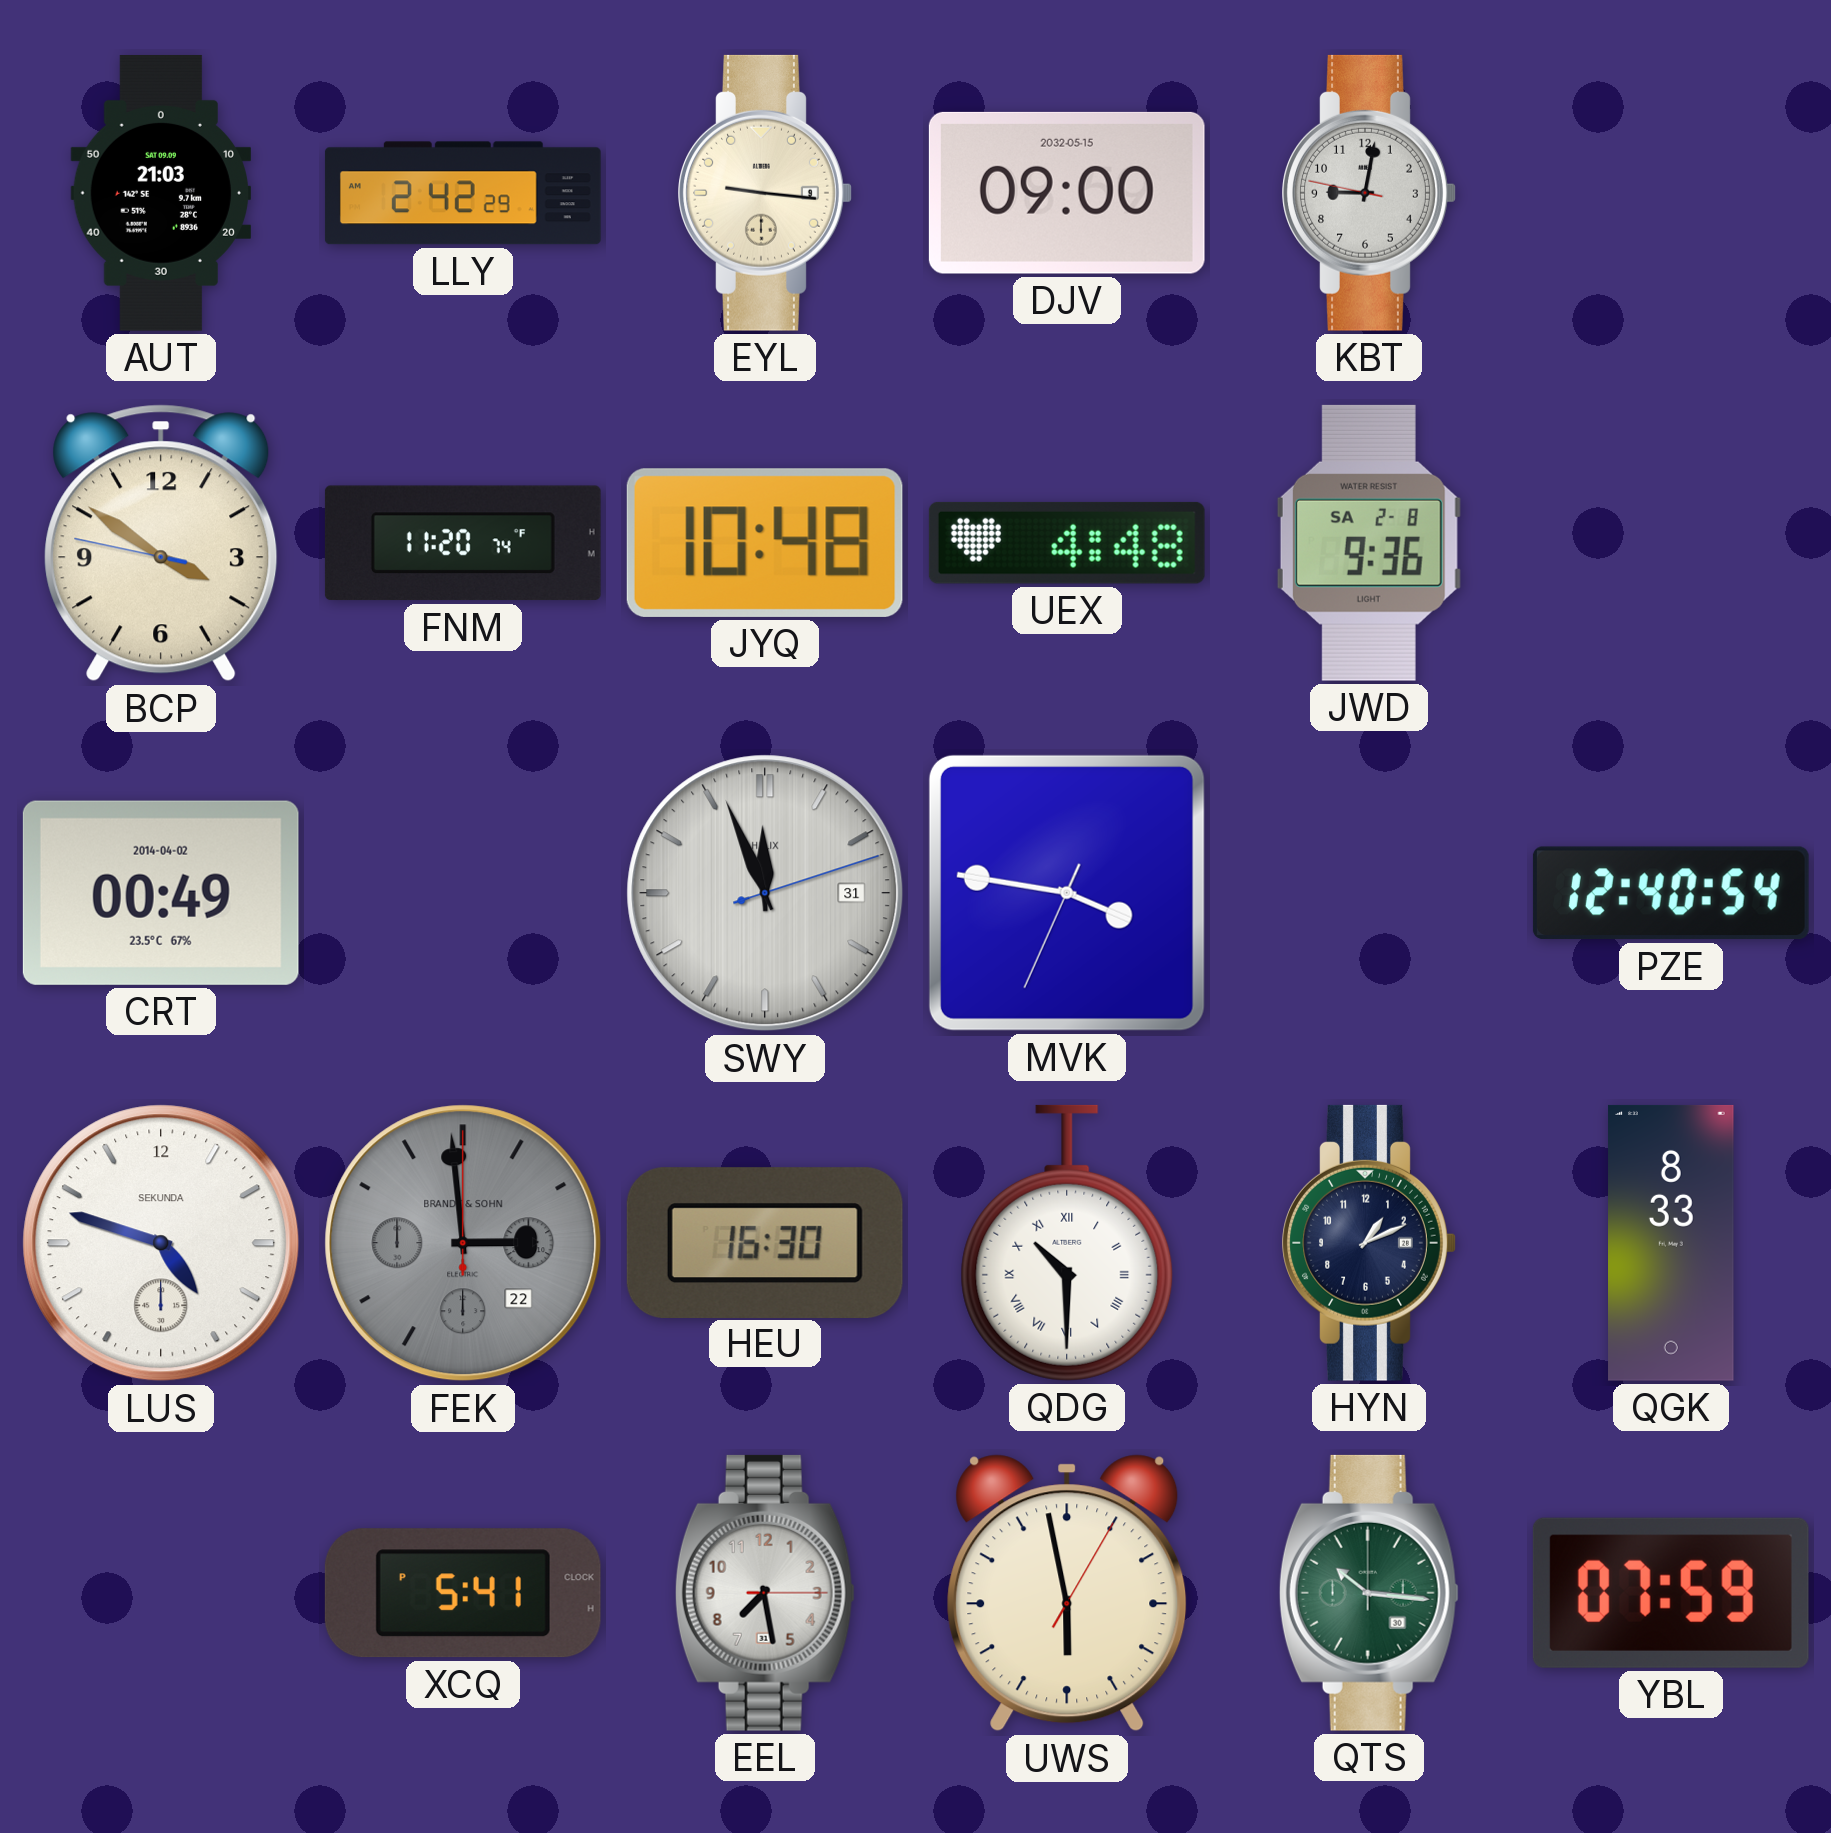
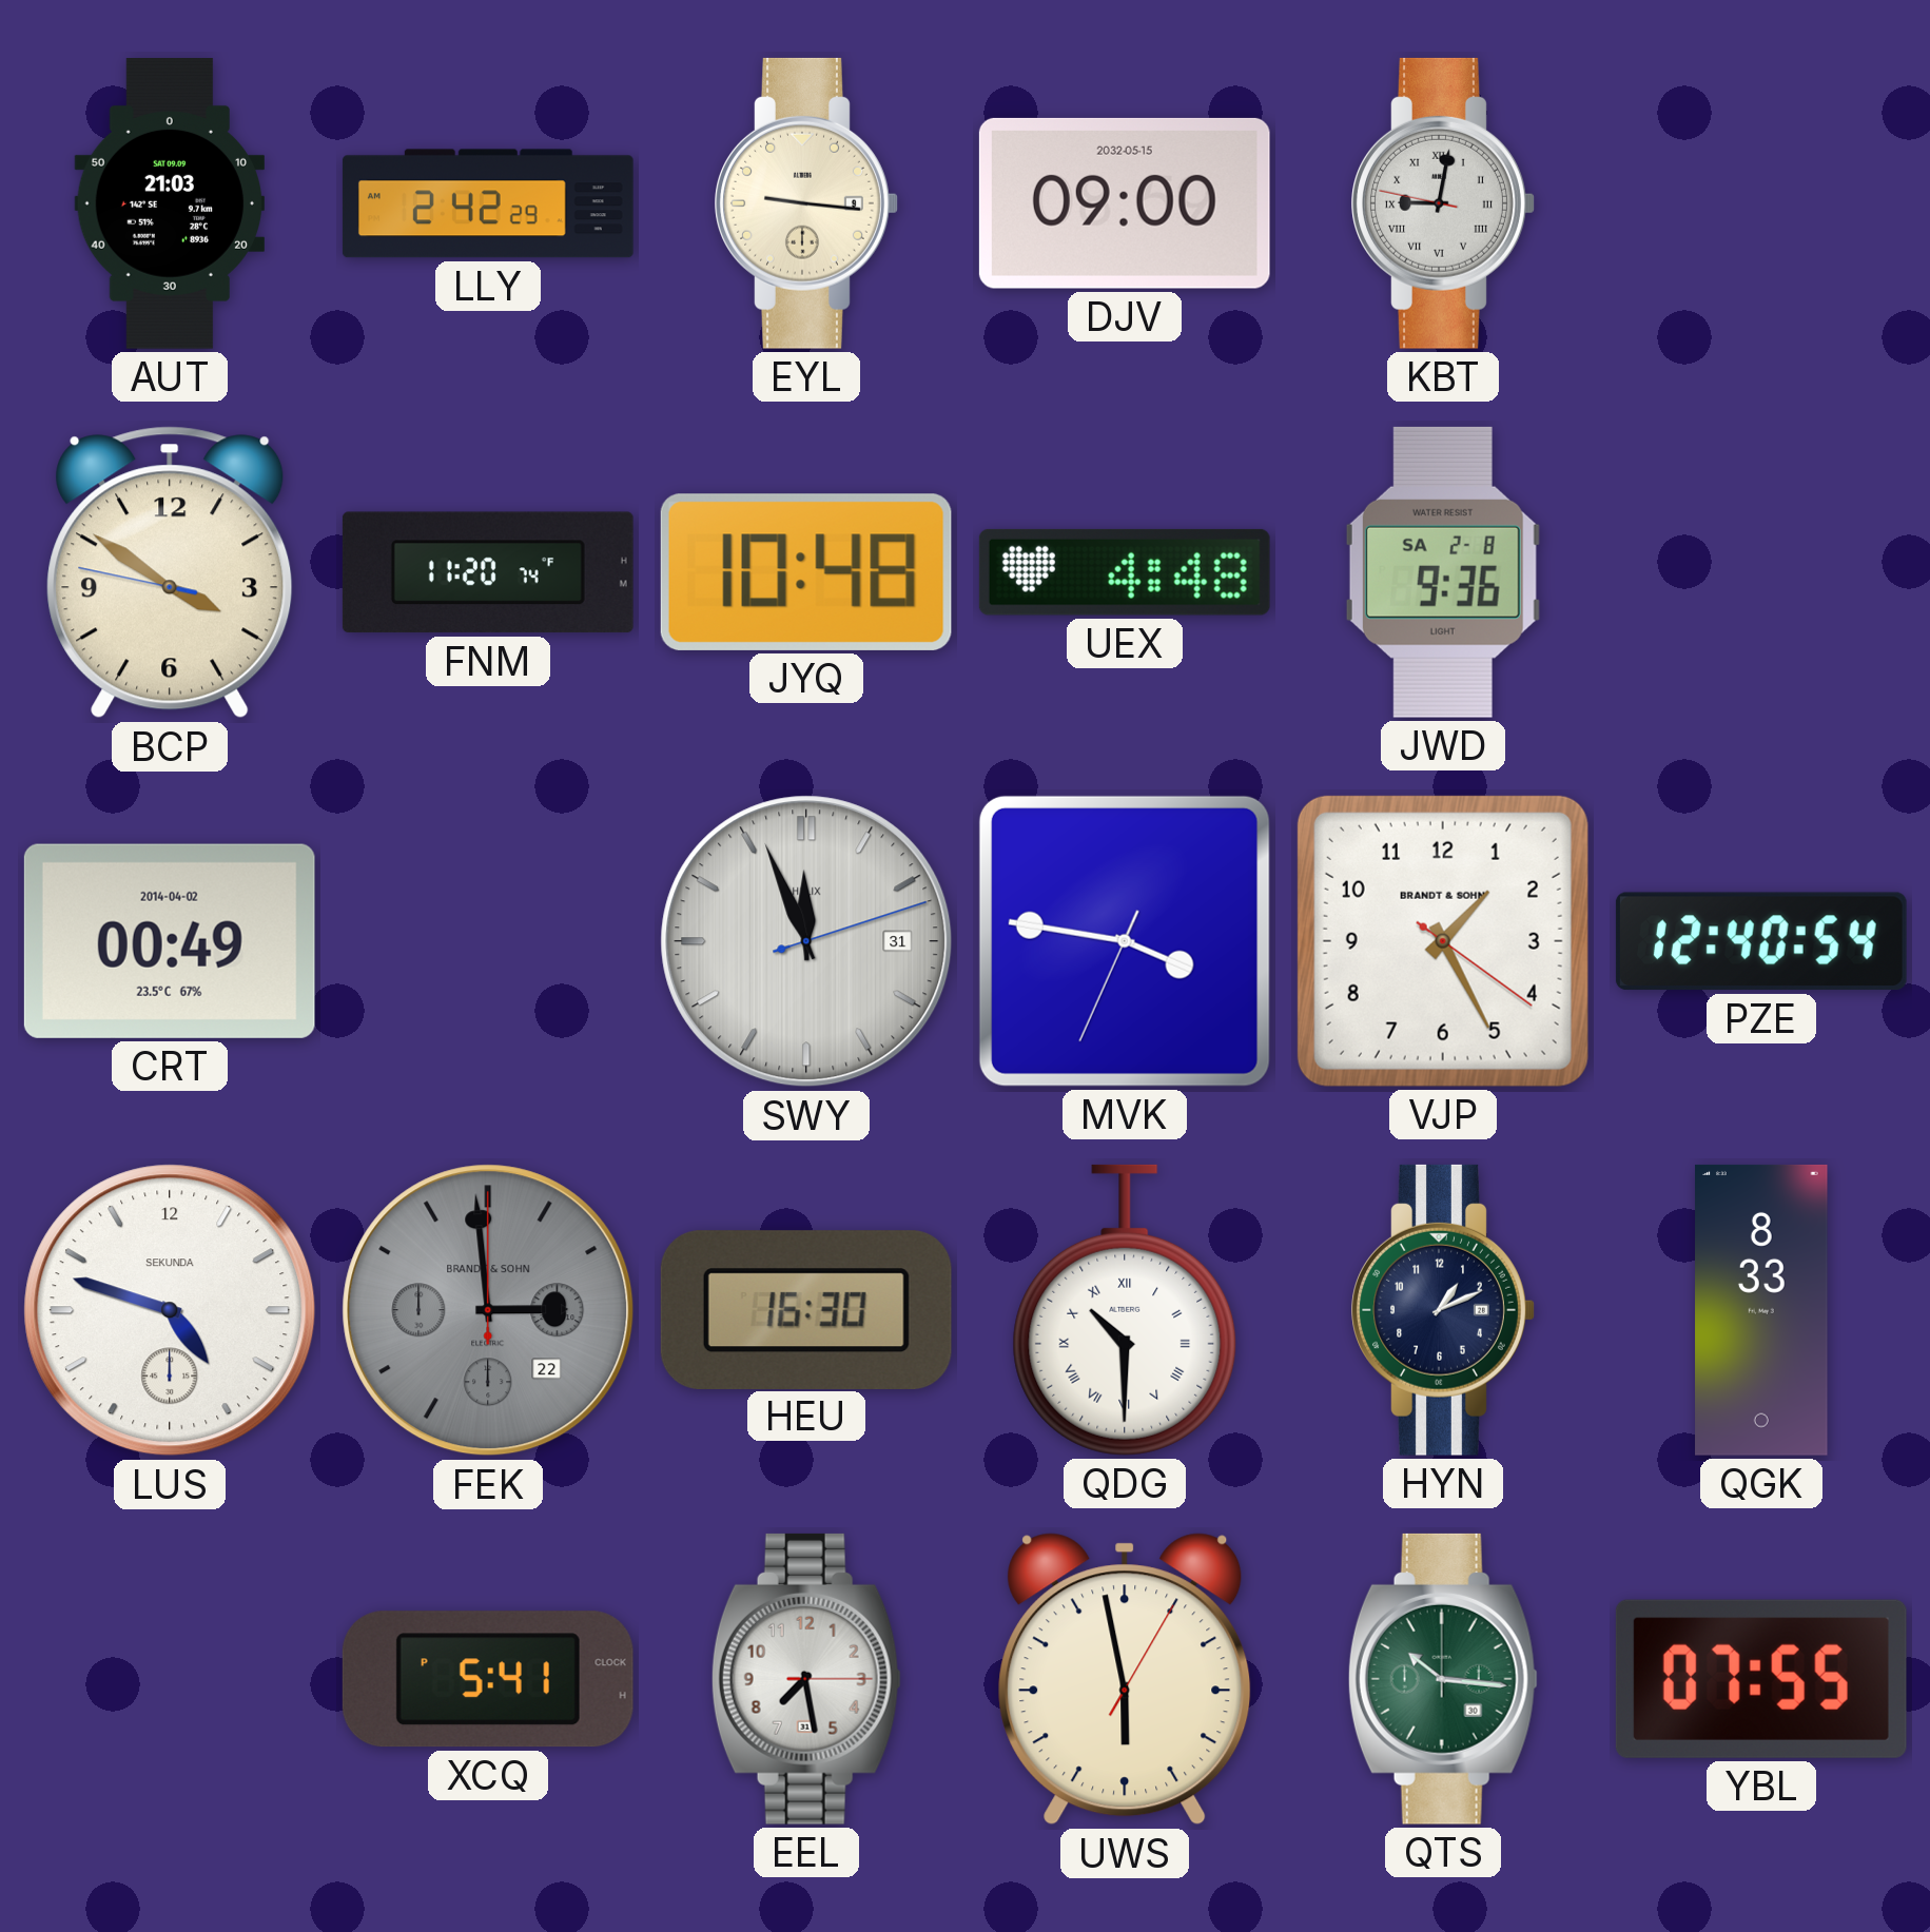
KBT numerals: Arabic -> Roman (1443, 203)
VJP: none -> 1:25 (1443, 941)
YBL: 07:59 -> 07:55 (1761, 1679)
